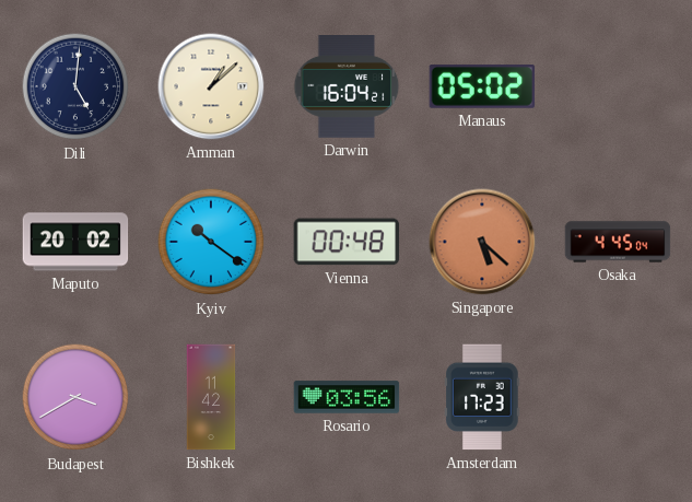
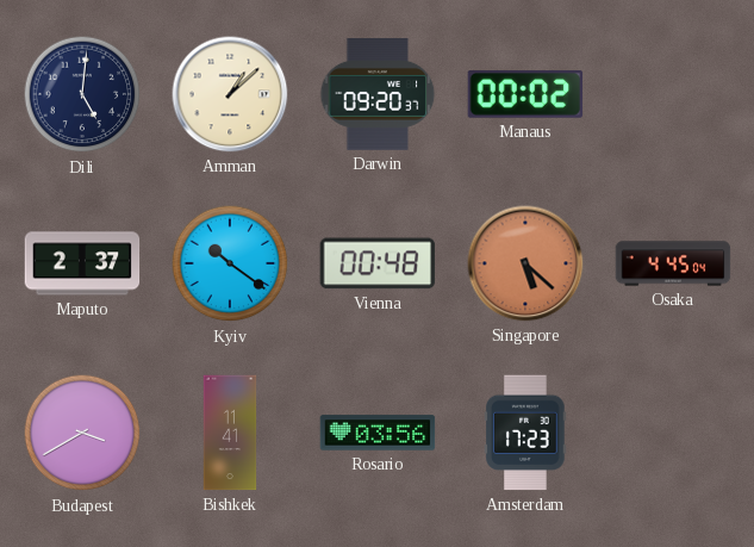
Darwin: 16:04 -> 09:20 (378, 95)
Manaus: 05:02 -> 00:02 (525, 95)
Maputo: 20:02 -> 2:37 (82, 263)
Bishkek: 11:42 -> 11:41 (230, 433)
